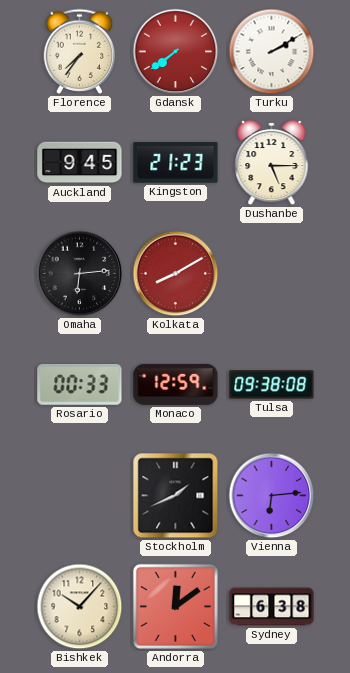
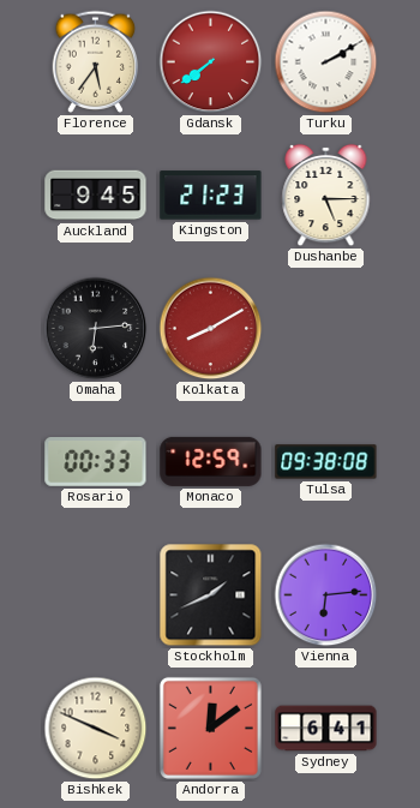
Florence: 7:36 -> 5:36 (96, 61)
Bishkek: 10:07 -> 3:49 (96, 729)
Sydney: 6:38 -> 6:41 (326, 729)
